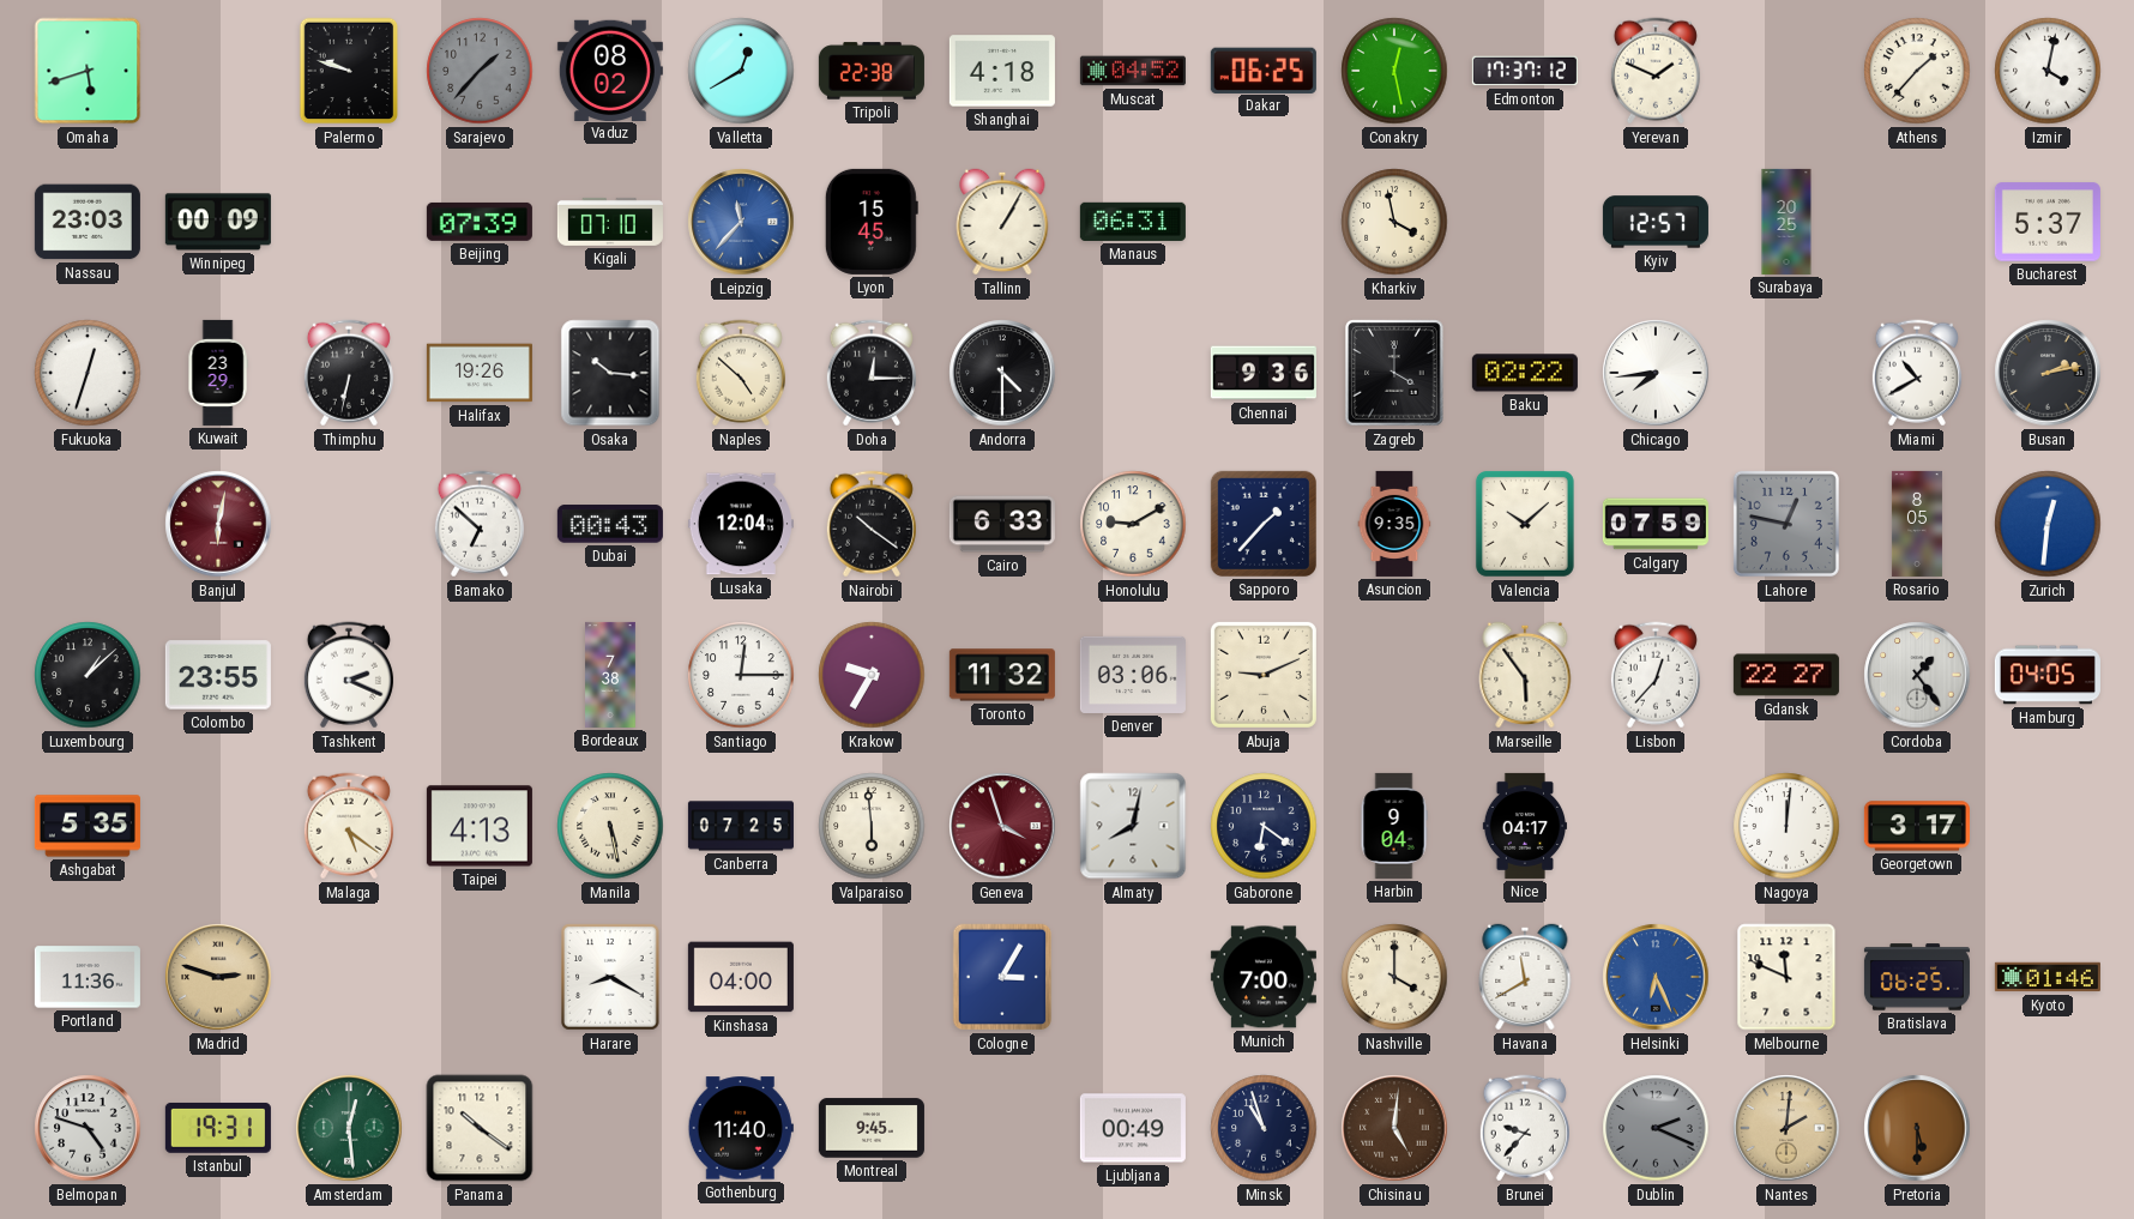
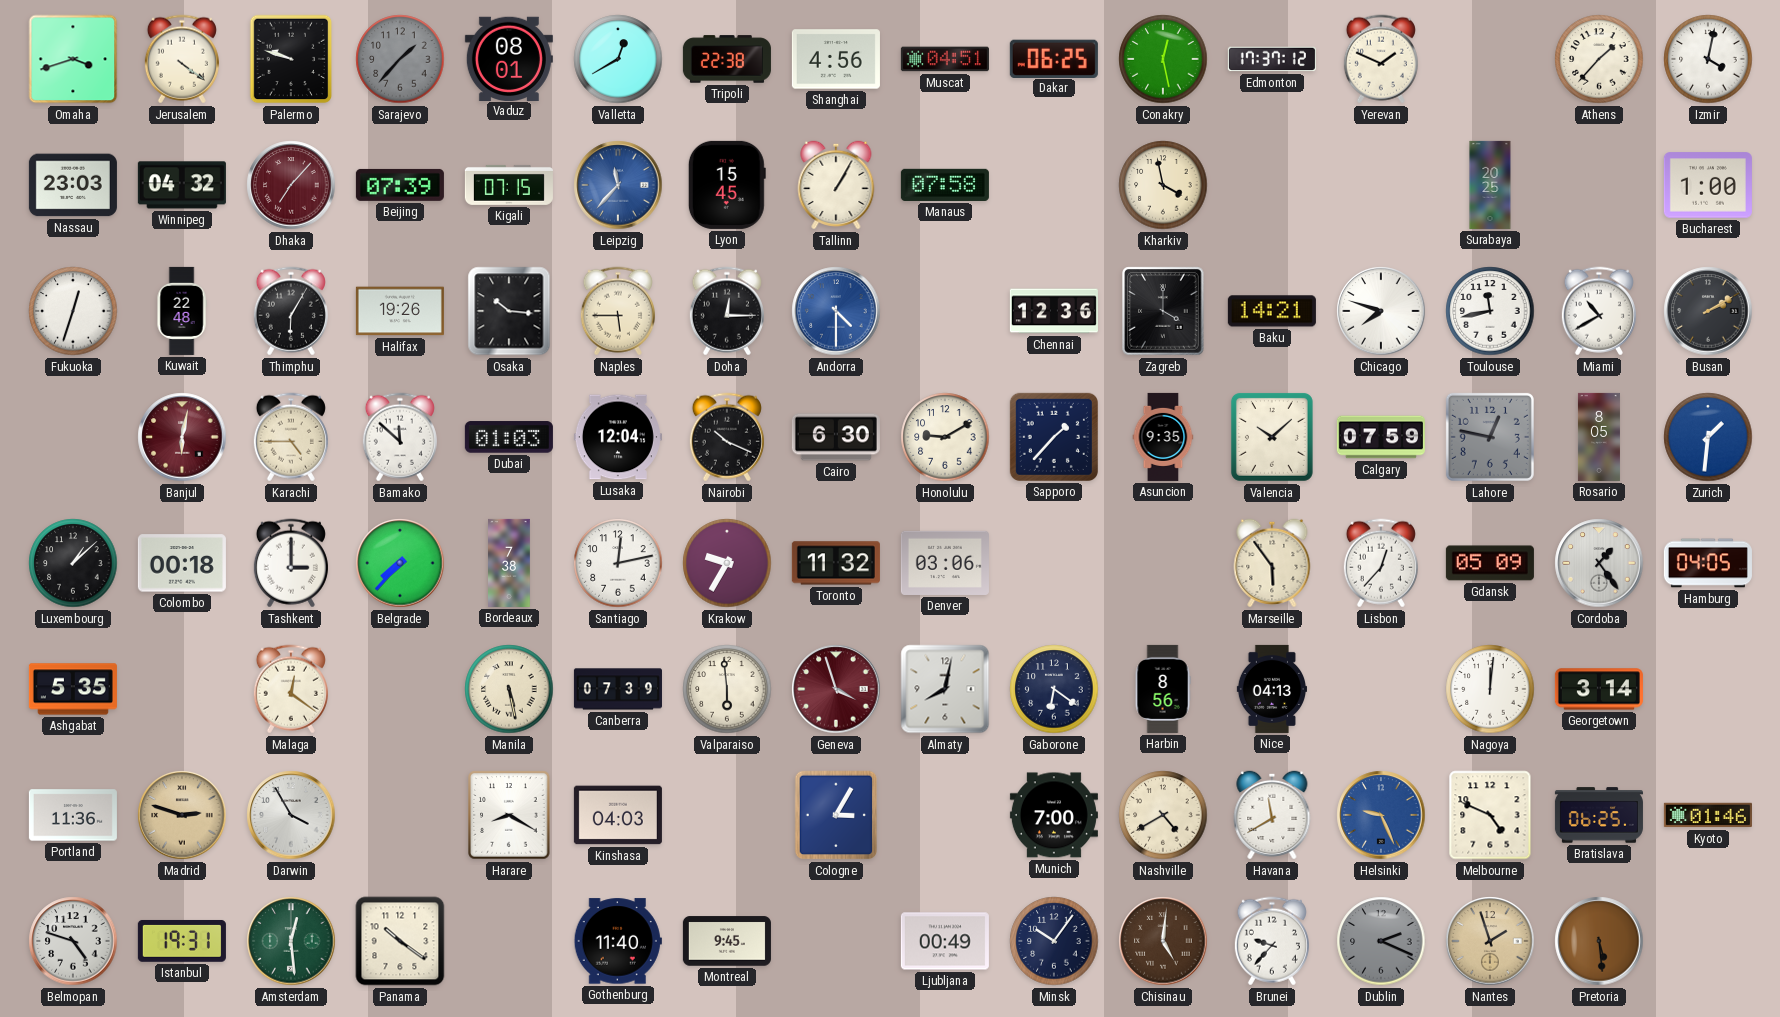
Omaha: 5:42 -> 3:42 (73, 59)
Jerusalem: none -> 4:21 (182, 59)
Vaduz: 08:02 -> 08:01 (509, 58)
Shanghai: 4:18 -> 4:56 (836, 59)
Muscat: 04:52 -> 04:51 (945, 59)
Winnipeg: 00:09 -> 04:32 (182, 185)
Dhaka: none -> 7:07 (291, 185)
Kigali: 07:10 -> 07:15 (509, 185)
Manaus: 06:31 -> 07:58 (945, 185)
Kyiv: 12:57 -> none (1656, 222)
Bucharest: 5:37 -> 1:00 (1708, 185)
Kuwait: 23:29 -> 22:48 (182, 311)
Thimphu: 6:32 -> 6:05 (291, 311)
Naples: 4:52 -> 5:45 (618, 311)
Andorra dial: black -> blue (836, 311)
Chennai: 9:36 -> 12:36 (1054, 311)
Baku: 02:22 -> 14:21 (1272, 311)
Chicago: 7:44 -> 7:48 (1381, 311)
Toulouse: none -> 11:43 (1490, 311)
Busan: 2:13 -> 2:10 (1708, 311)
Karachi: none -> 4:45 (291, 437)
Bamako: 6:52 -> 11:52 (400, 437)
Dubai: 00:43 -> 01:03 (509, 437)
Nairobi: 10:21 -> 10:19 (727, 437)
Cairo: 6:33 -> 6:30 (836, 437)
Zurich: 12:31 -> 1:31 (1708, 437)
Colombo: 23:55 -> 00:18 (182, 563)
Tashkent: 2:19 -> 3:00 (291, 563)
Belgrade: none -> 7:37 (400, 563)
Santiago: 12:15 -> 12:13 (618, 563)
Abuja: 9:11 -> none (1264, 675)
Gdansk: 22:27 -> 05:09 (1490, 563)
Malaga: 5:21 -> 12:21 (291, 689)
Taipei: 4:13 -> none (480, 826)
Canberra: 07:25 -> 07:39 (618, 689)
Harbin: 9:04 -> 8:56 (1163, 689)
Nice: 04:17 -> 04:13 (1271, 689)
Georgetown: 3:17 -> 3:14 (1599, 689)
Darwin: none -> 3:55 (291, 815)
Kinshasa: 04:00 -> 04:03 (618, 815)
Nashville: 4:00 -> 4:40 (1163, 815)
Helsinki: 6:26 -> 9:26 (1381, 815)
Melbourne: 11:49 -> 4:49 (1490, 815)
Minsk: 10:57 -> 10:06 (1054, 941)
Nantes: 2:01 -> 1:57 (1490, 941)
Pretoria: 5:30 -> 5:29 (1599, 941)
